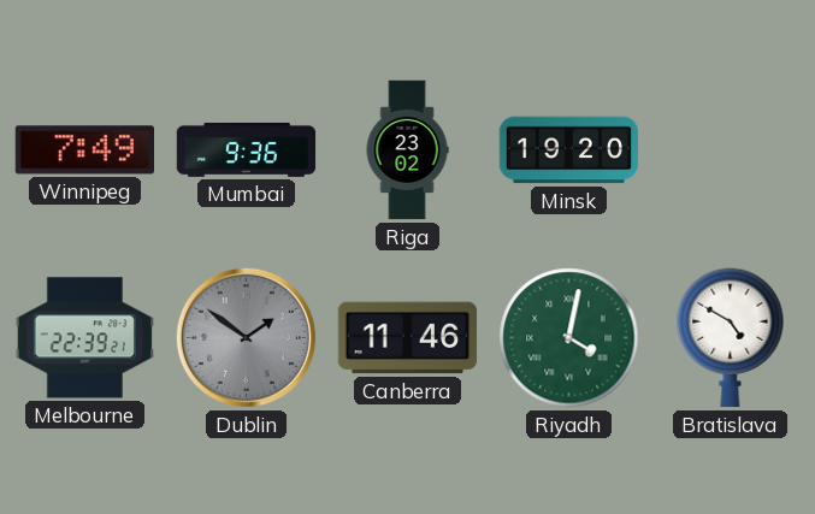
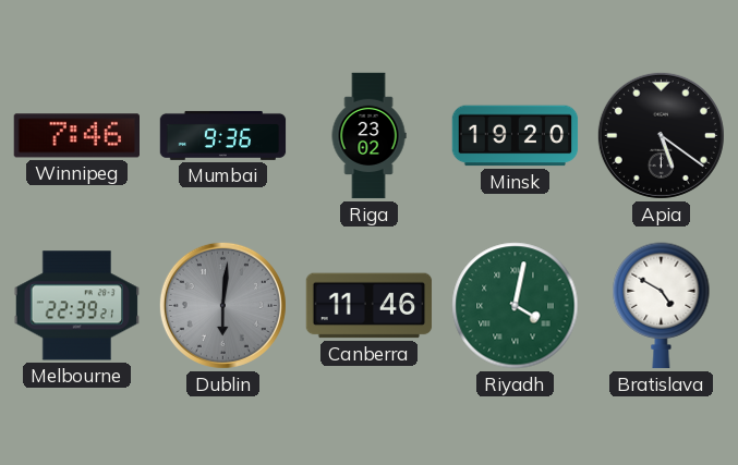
Winnipeg: 7:49 -> 7:46 (76, 136)
Apia: none -> 5:21 (661, 135)
Dublin: 1:51 -> 6:01 (222, 305)
